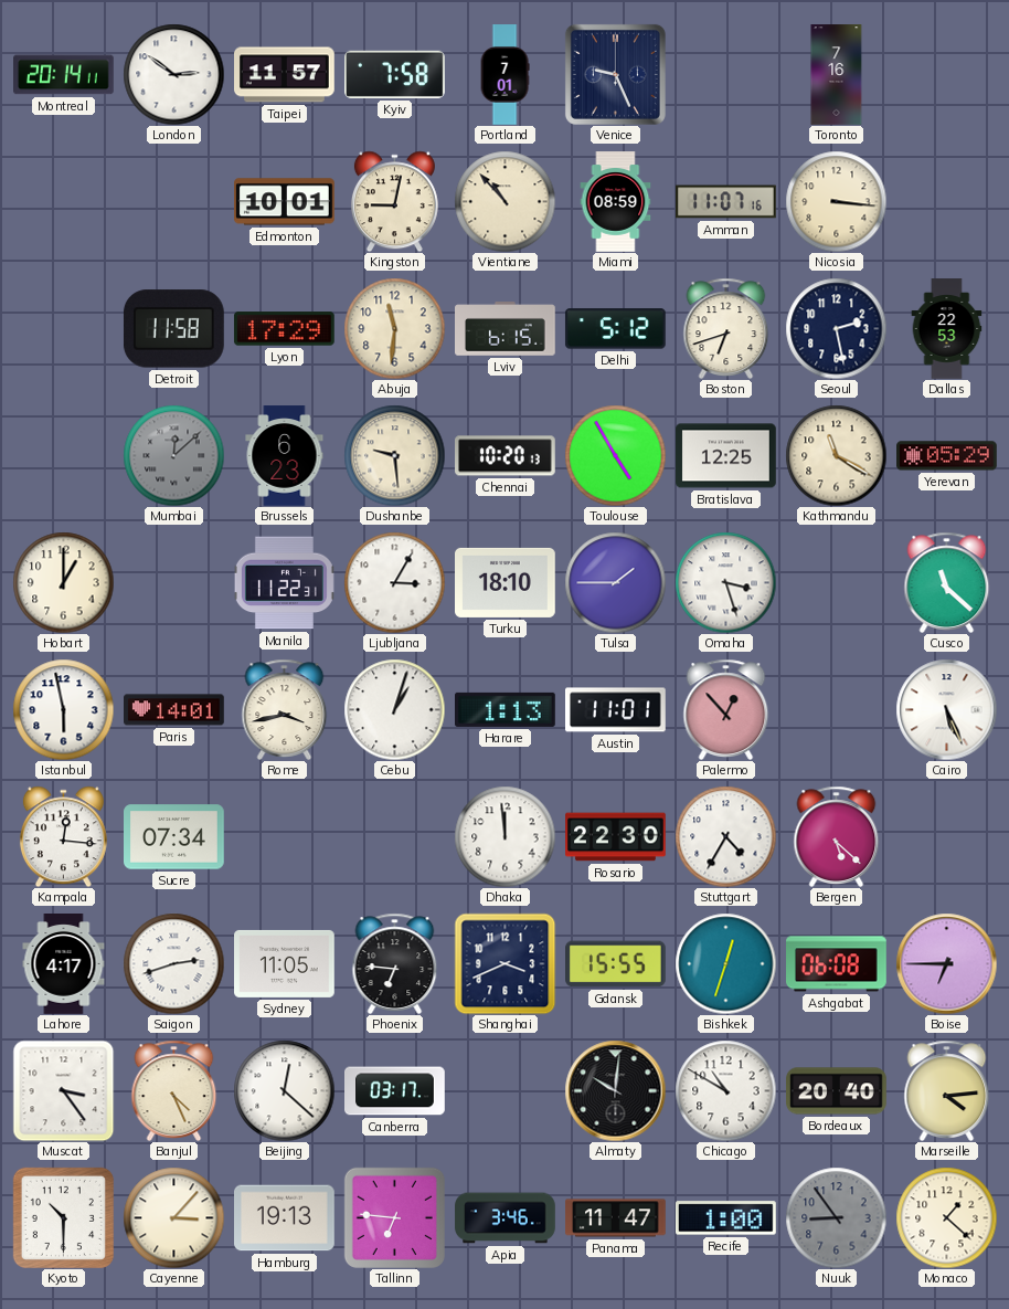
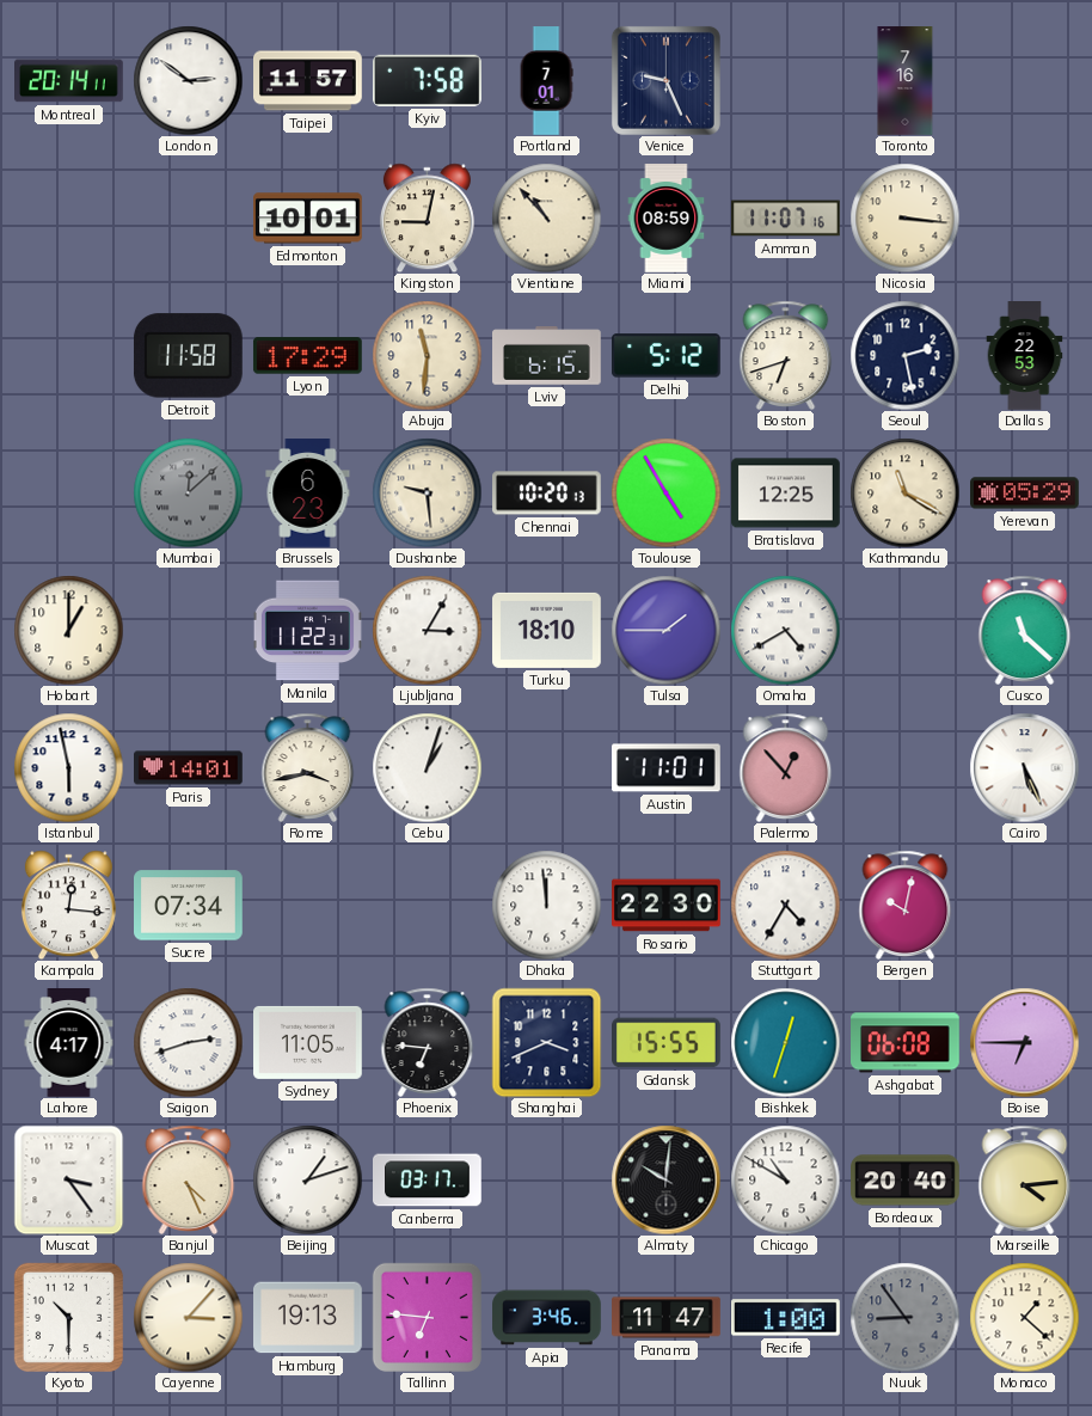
Omaha: 3:27 -> 4:40 (785, 630)
Harare: 1:13 -> none (506, 709)
Bergen: 5:22 -> 10:02 (906, 905)
Beijing: 12:22 -> 1:12 (307, 1179)
